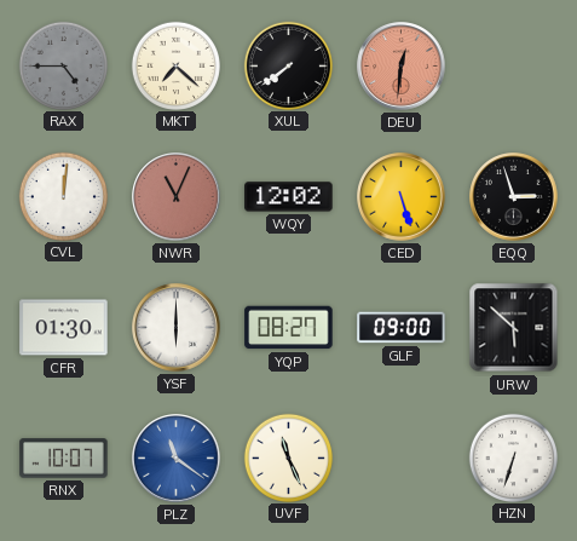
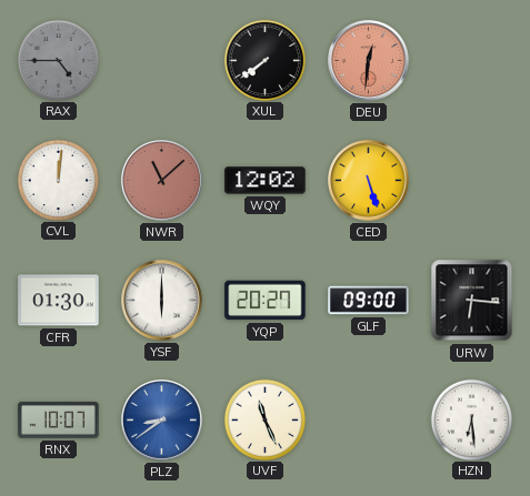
MKT: 7:22 -> none (175, 65)
NWR: 11:04 -> 11:08 (162, 181)
EQQ: 2:57 -> none (514, 197)
YQP: 08:27 -> 20:27 (266, 301)
URW: 5:52 -> 6:16 (472, 301)
PLZ: 11:21 -> 8:39 (162, 421)
HZN: 6:33 -> 6:29 (471, 419)
